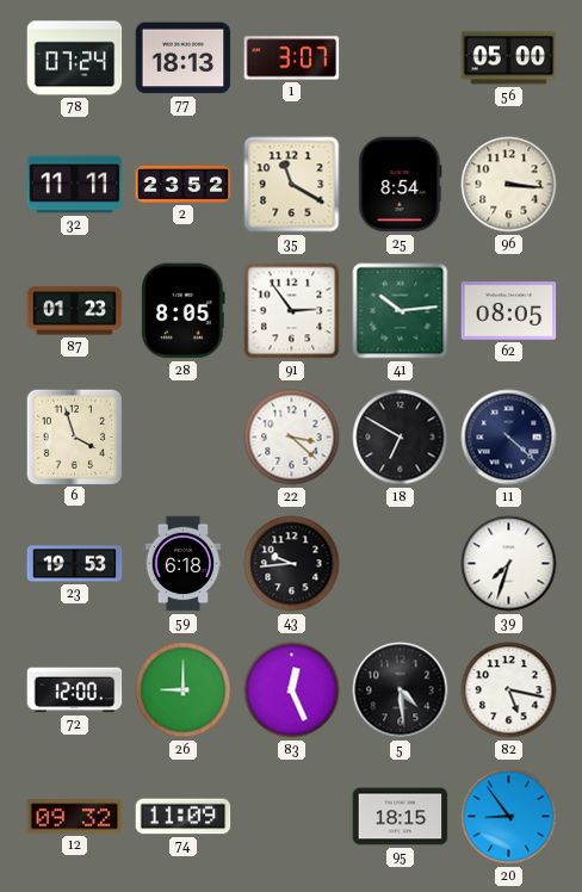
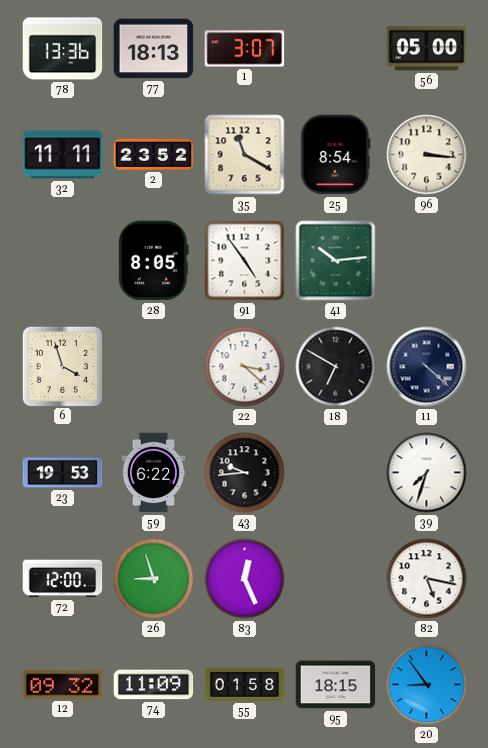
78: 07:24 -> 13:36 (63, 49)
87: 01:23 -> none (75, 311)
91: 2:54 -> 4:54 (245, 261)
62: 08:05 -> none (509, 311)
59: 6:18 -> 6:22 (154, 473)
26: 9:00 -> 8:57 (154, 579)
5: 4:29 -> none (401, 690)
55: none -> 01:58 (245, 685)
